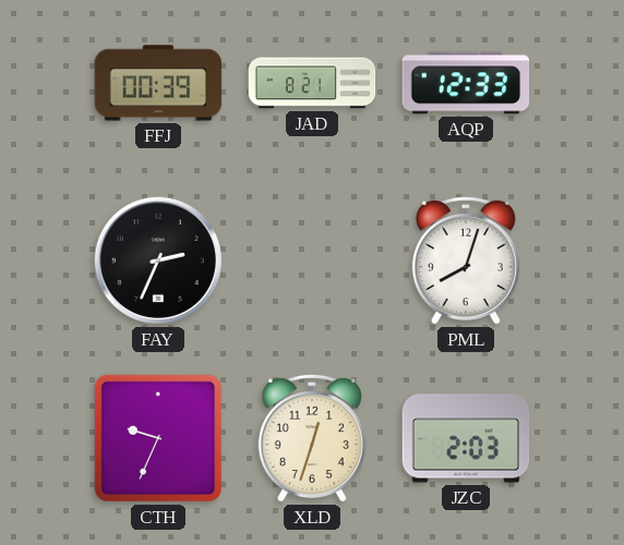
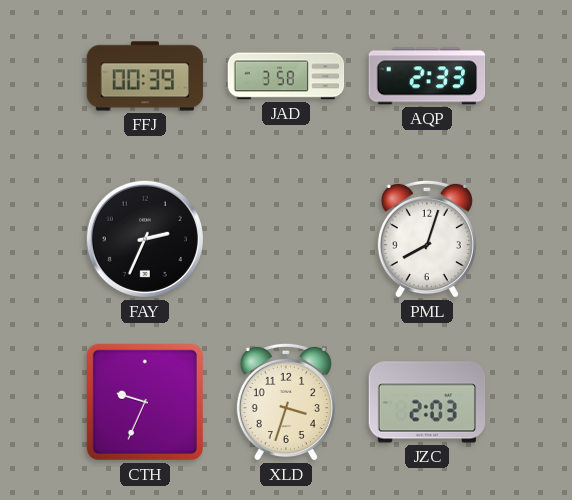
JAD: 8:21 -> 3:58 (286, 76)
AQP: 12:33 -> 2:33 (427, 76)
XLD: 12:33 -> 3:33 (286, 402)
